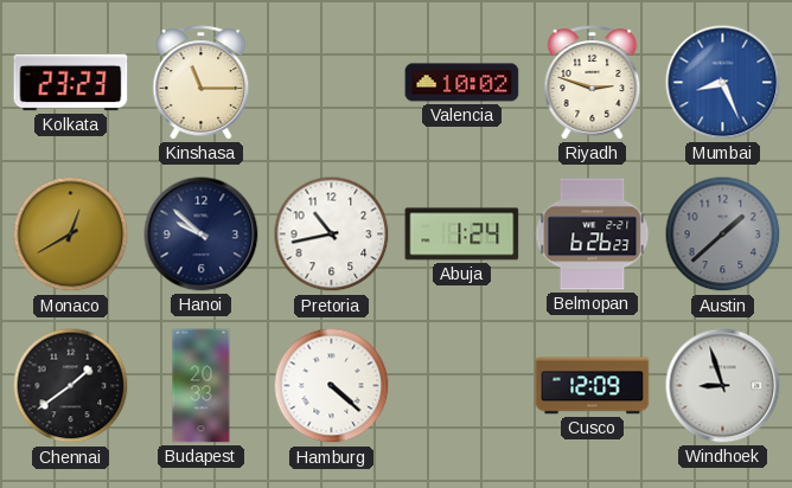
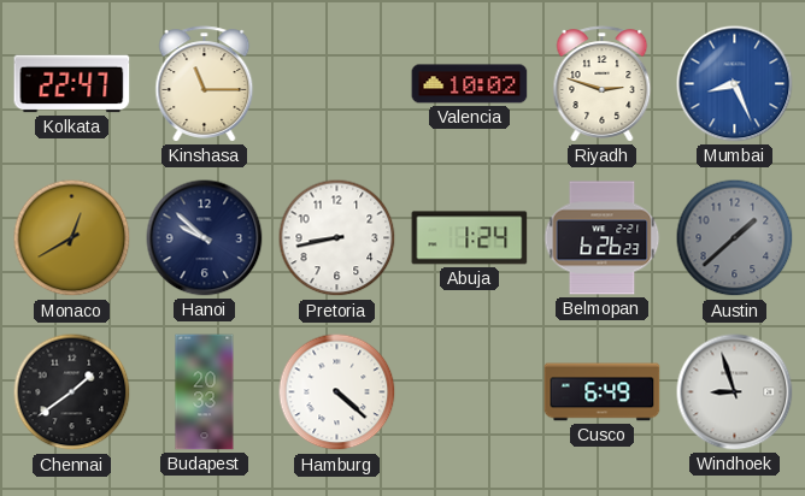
Kolkata: 23:23 -> 22:47 (72, 84)
Pretoria: 10:43 -> 8:43 (337, 238)
Cusco: 12:09 -> 6:49 (603, 392)
